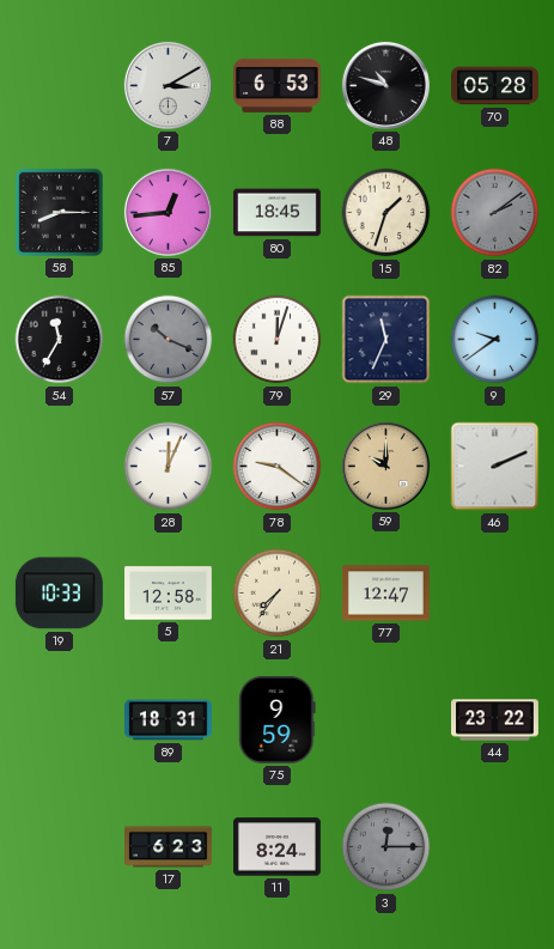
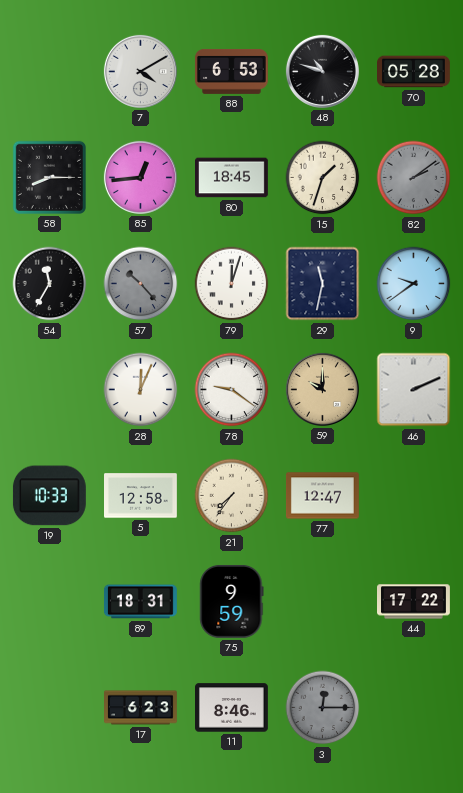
7: 3:10 -> 4:10 (140, 71)
57: 10:19 -> 10:23 (141, 284)
29: 11:34 -> 11:32 (323, 284)
44: 23:22 -> 17:22 (414, 602)
11: 8:24 -> 8:46 (232, 708)
